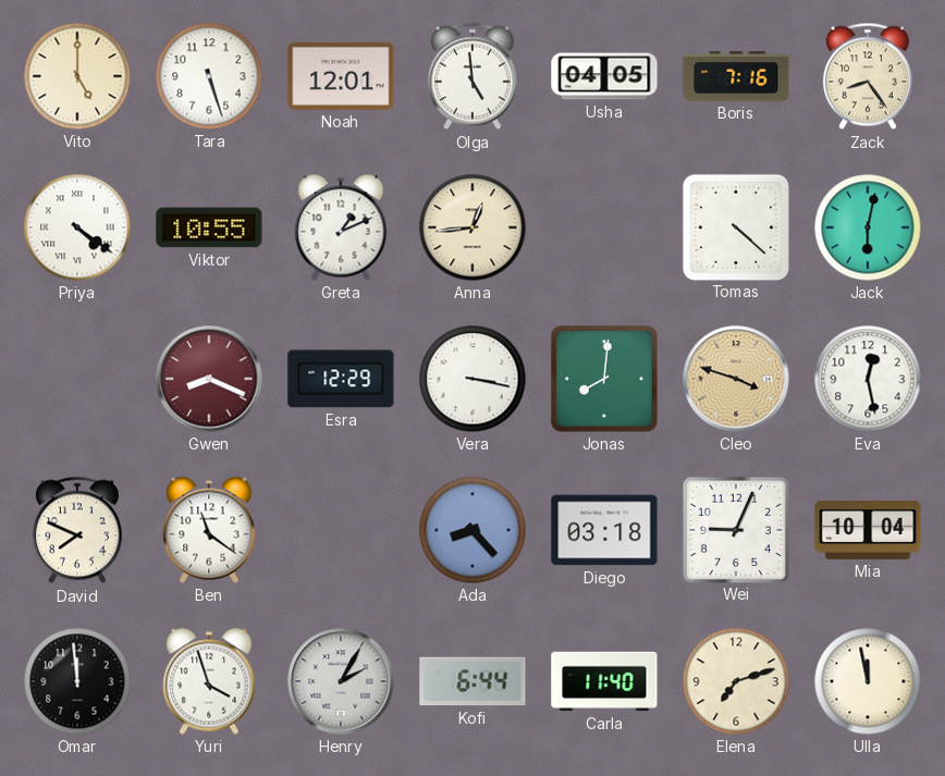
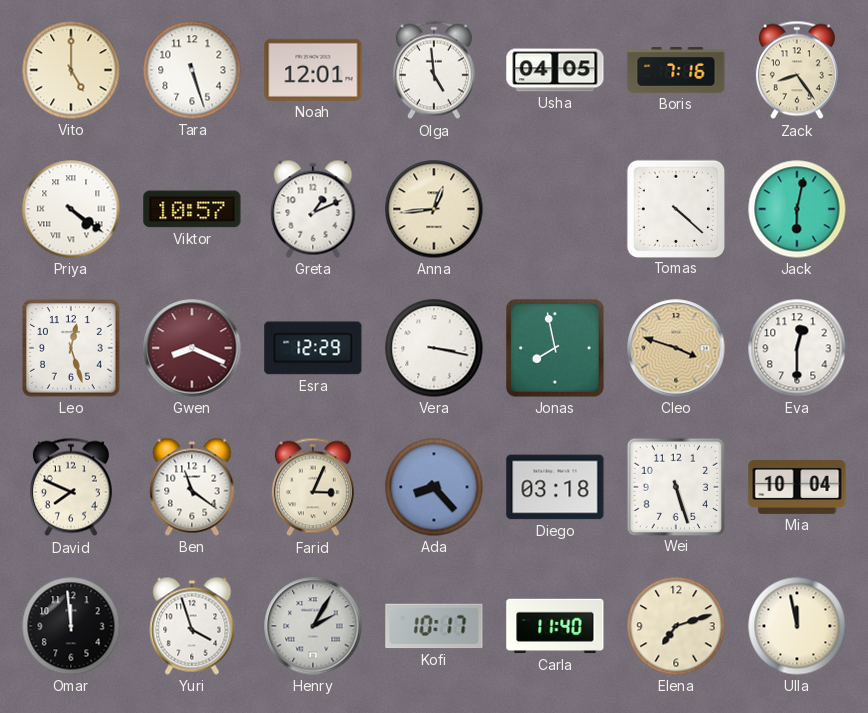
Viktor: 10:55 -> 10:57 (192, 209)
Leo: none -> 12:27 (72, 349)
Jonas: 8:01 -> 7:58 (556, 349)
Eva: 12:28 -> 12:30 (797, 348)
Farid: none -> 3:04 (313, 487)
Wei: 9:04 -> 5:27 (675, 486)
Kofi: 6:44 -> 10:17 (434, 626)
